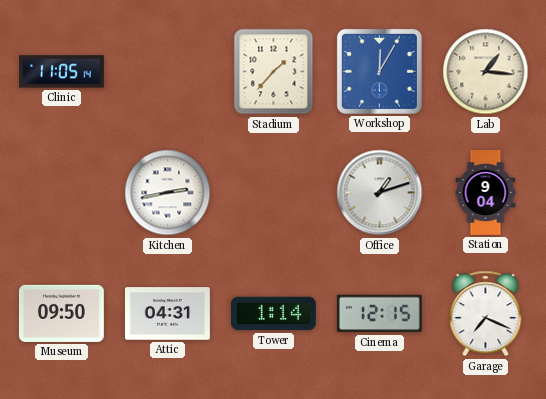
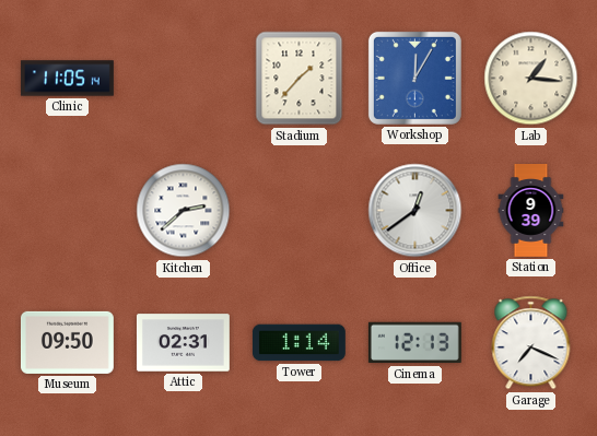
Kitchen: 2:43 -> 2:38 (184, 211)
Office: 1:12 -> 12:39 (415, 211)
Station: 9:04 -> 9:39 (531, 211)
Attic: 04:31 -> 02:31 (184, 343)
Cinema: 12:15 -> 12:13 (414, 343)
